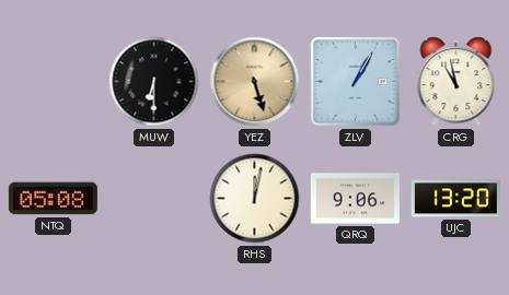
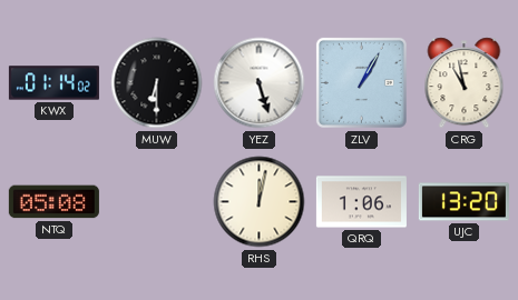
KWX: none -> 01:14 (53, 83)
YEZ dial: champagne -> white (260, 83)
QRQ: 9:06 -> 1:06 (361, 202)
